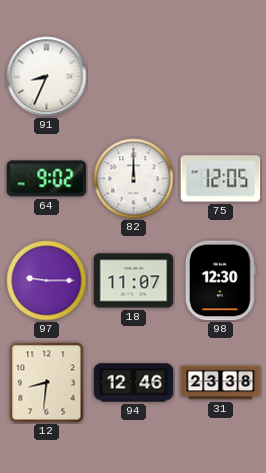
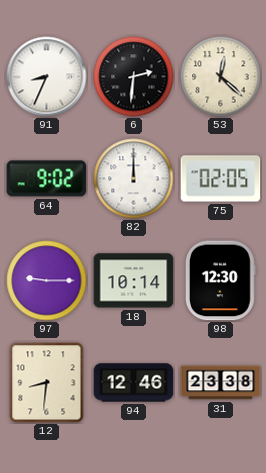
6: none -> 2:31 (134, 77)
53: none -> 12:22 (221, 77)
75: 12:05 -> 02:05 (221, 179)
18: 11:07 -> 10:14 (134, 281)
